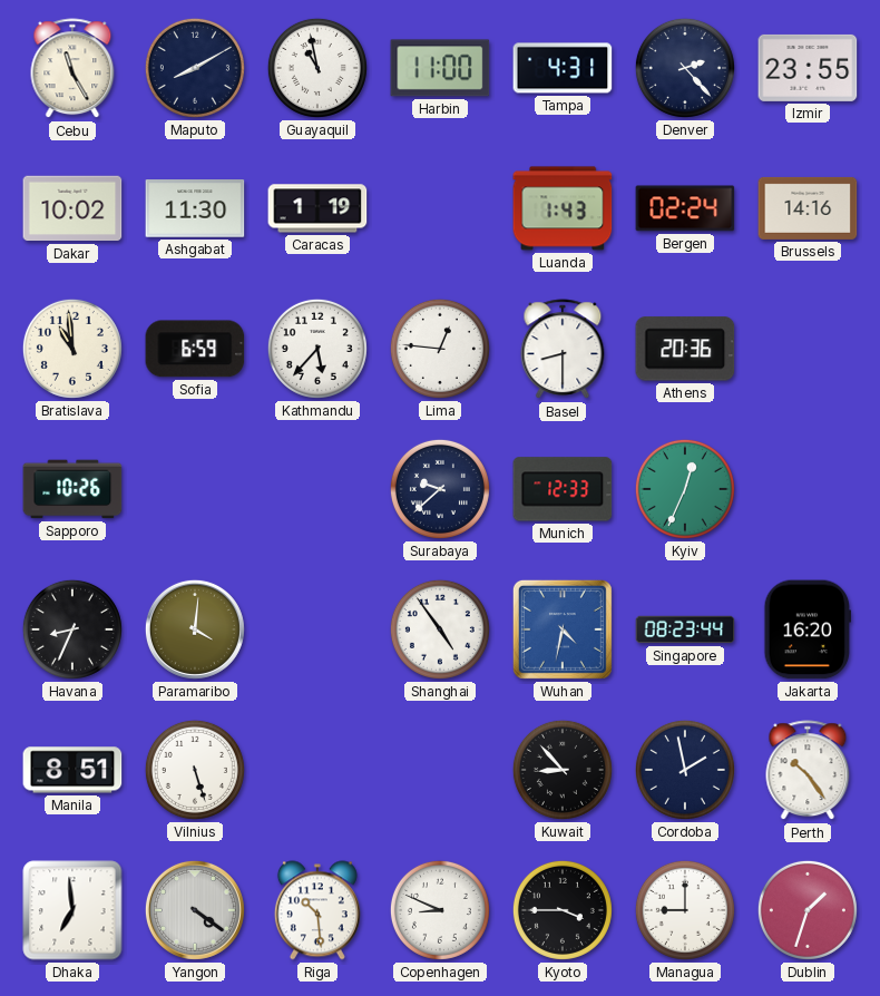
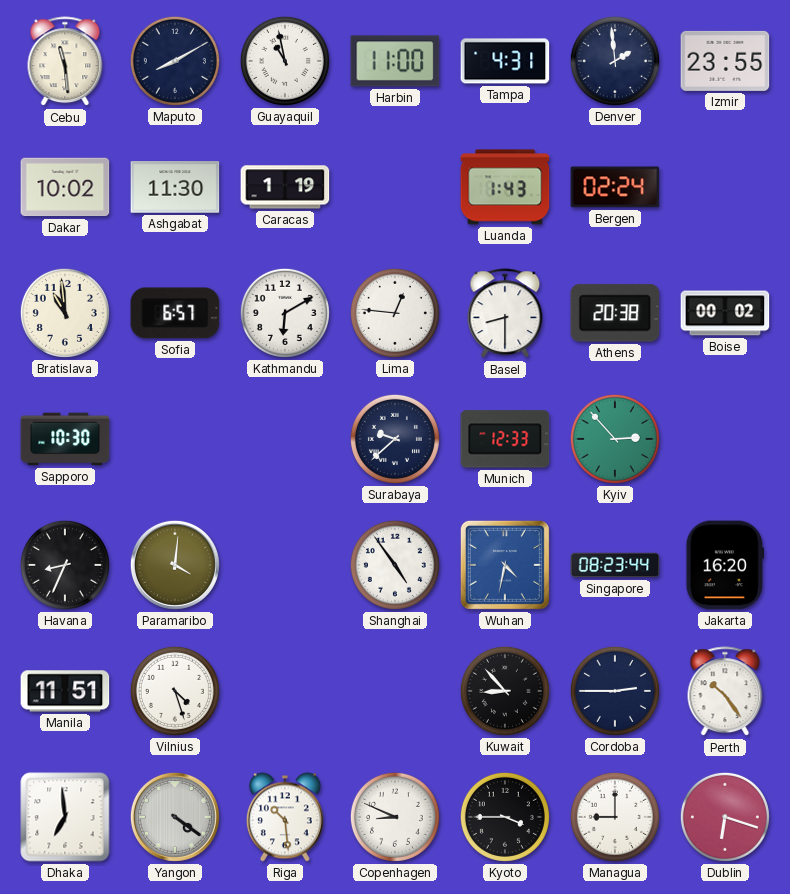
Cebu: 11:25 -> 11:29 (65, 62)
Denver: 2:23 -> 1:59 (615, 61)
Brussels: 14:16 -> none (808, 208)
Sofia: 6:59 -> 6:57 (175, 313)
Kathmandu: 5:37 -> 6:10 (285, 313)
Athens: 20:36 -> 20:38 (615, 313)
Boise: none -> 00:02 (725, 313)
Sapporo: 10:26 -> 10:30 (65, 439)
Kyiv: 12:34 -> 2:53 (615, 439)
Manila: 8:51 -> 11:51 (65, 691)
Vilnius: 5:27 -> 4:27 (175, 691)
Cordoba: 1:58 -> 2:45 (615, 691)
Dublin: 1:33 -> 6:18 (725, 817)
